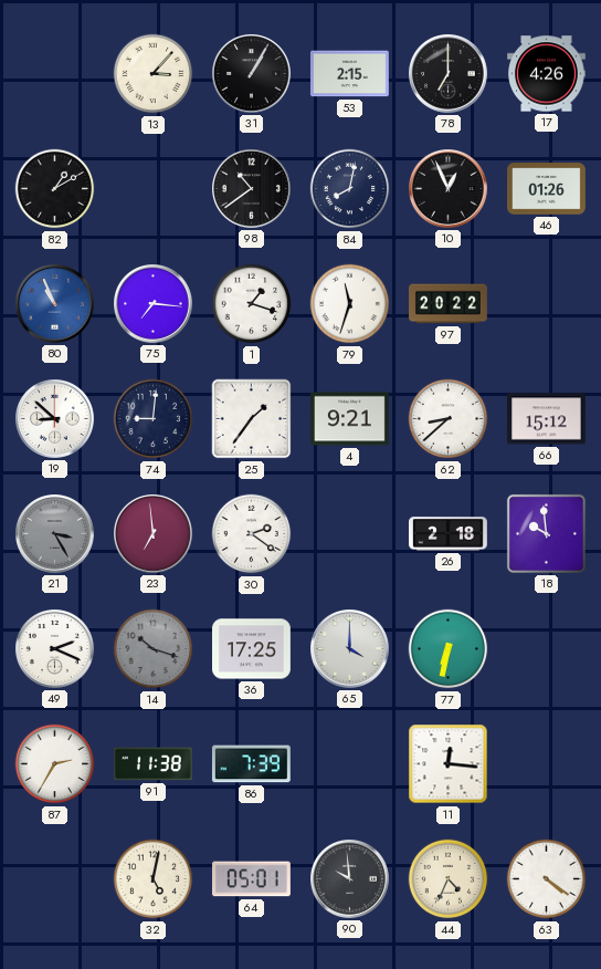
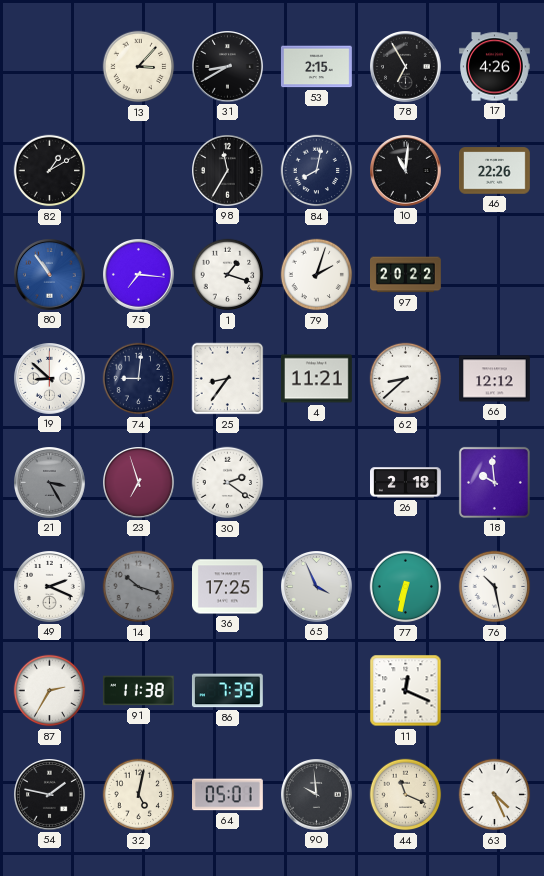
31: 1:05 -> 8:40 (228, 67)
78: 7:00 -> 6:55 (406, 67)
98: 10:39 -> 11:35 (228, 171)
10: 12:56 -> 11:01 (406, 171)
46: 01:26 -> 22:26 (495, 171)
80: 10:56 -> 10:54 (50, 275)
79: 11:33 -> 2:03 (317, 275)
25: 1:36 -> 8:36 (228, 379)
4: 9:21 -> 11:21 (316, 379)
66: 15:12 -> 12:12 (495, 379)
23: 6:59 -> 6:57 (139, 483)
65: 4:00 -> 3:56 (317, 587)
76: none -> 10:28 (495, 587)
11: 12:16 -> 12:19 (406, 691)
54: none -> 1:47 (50, 795)
44: 4:34 -> 11:19 (406, 795)
63: 4:21 -> 4:26 (495, 795)
